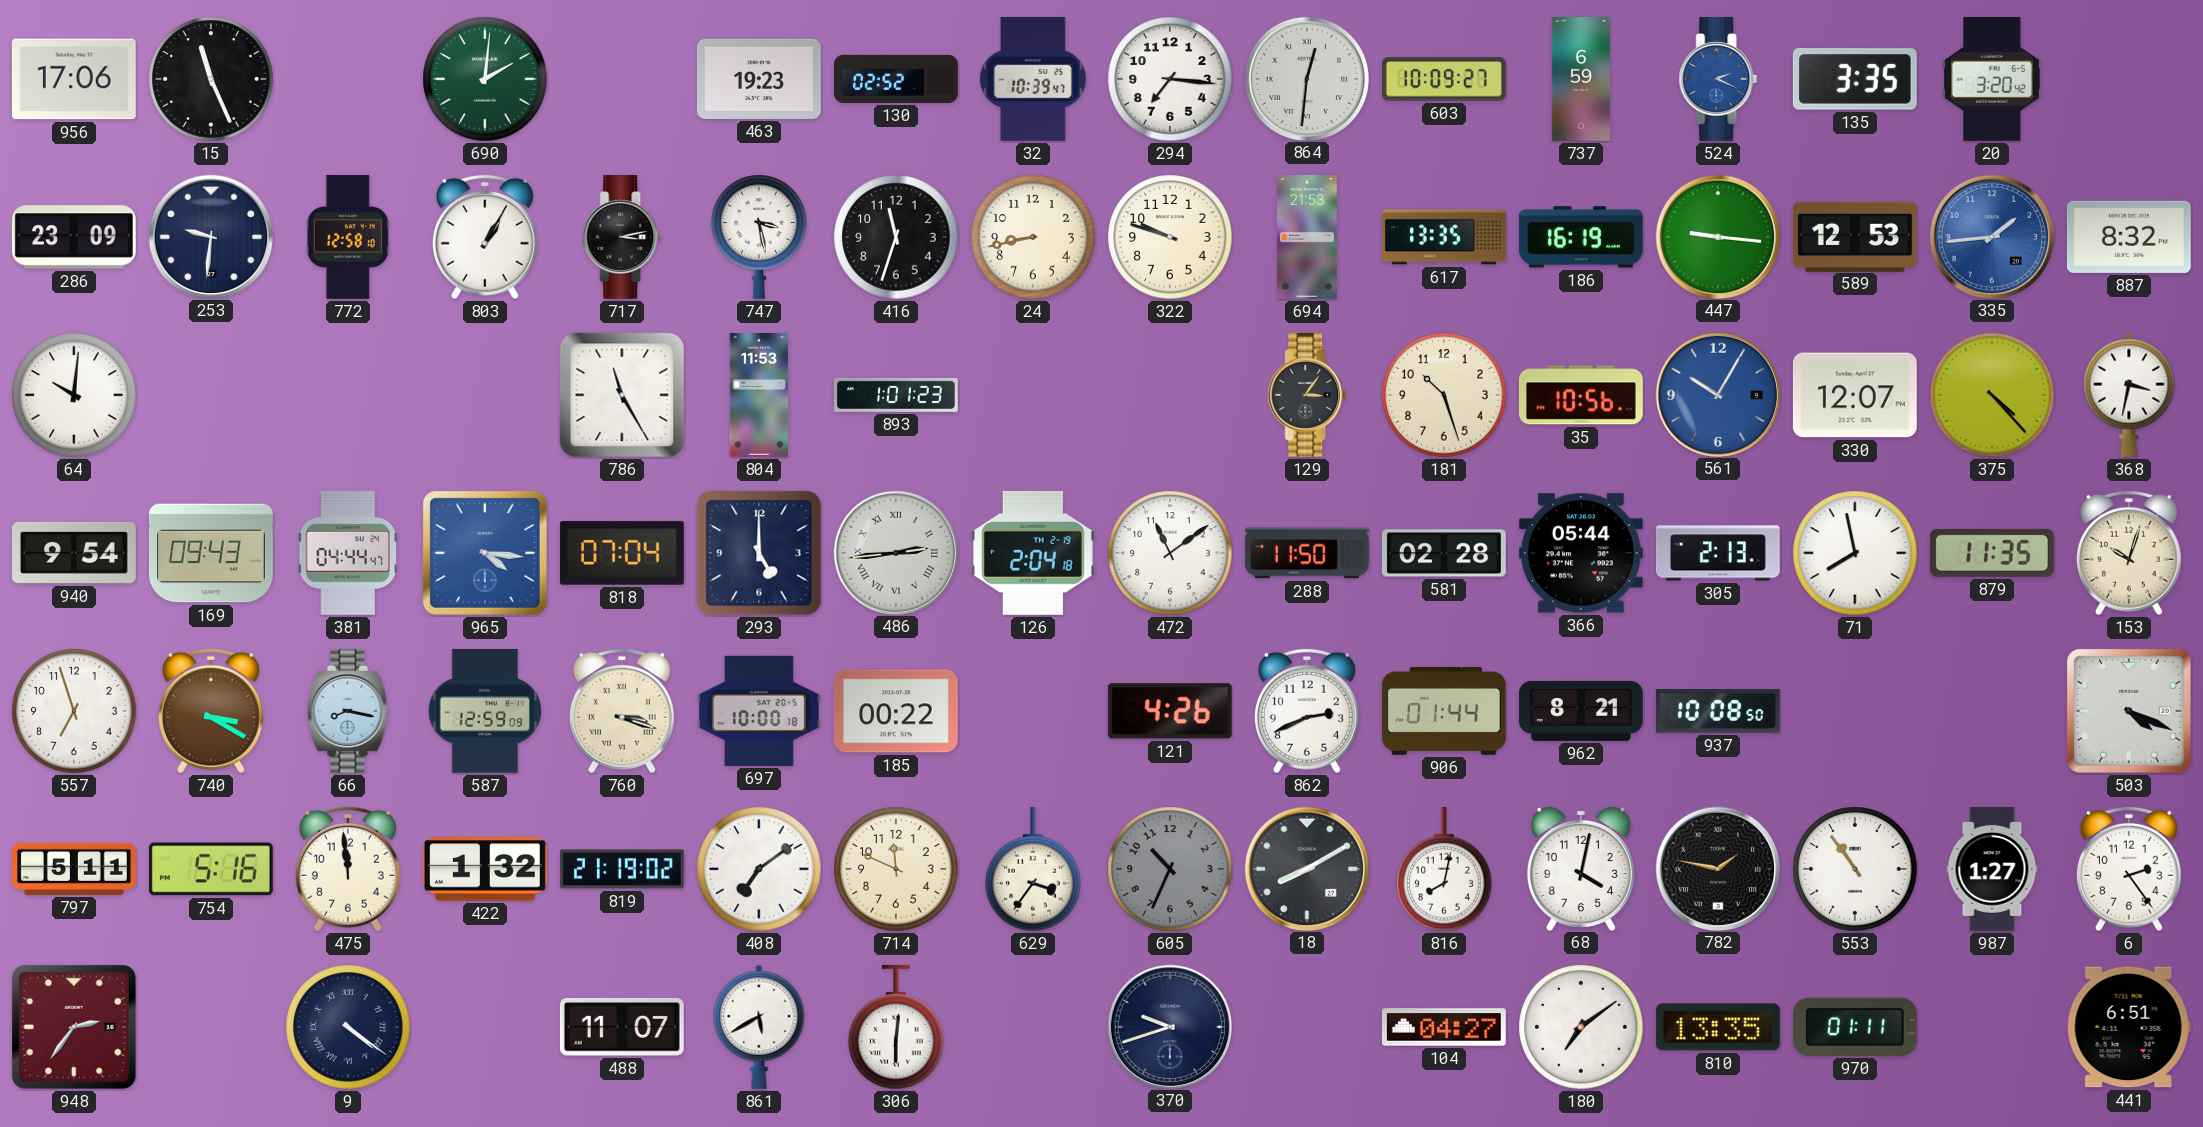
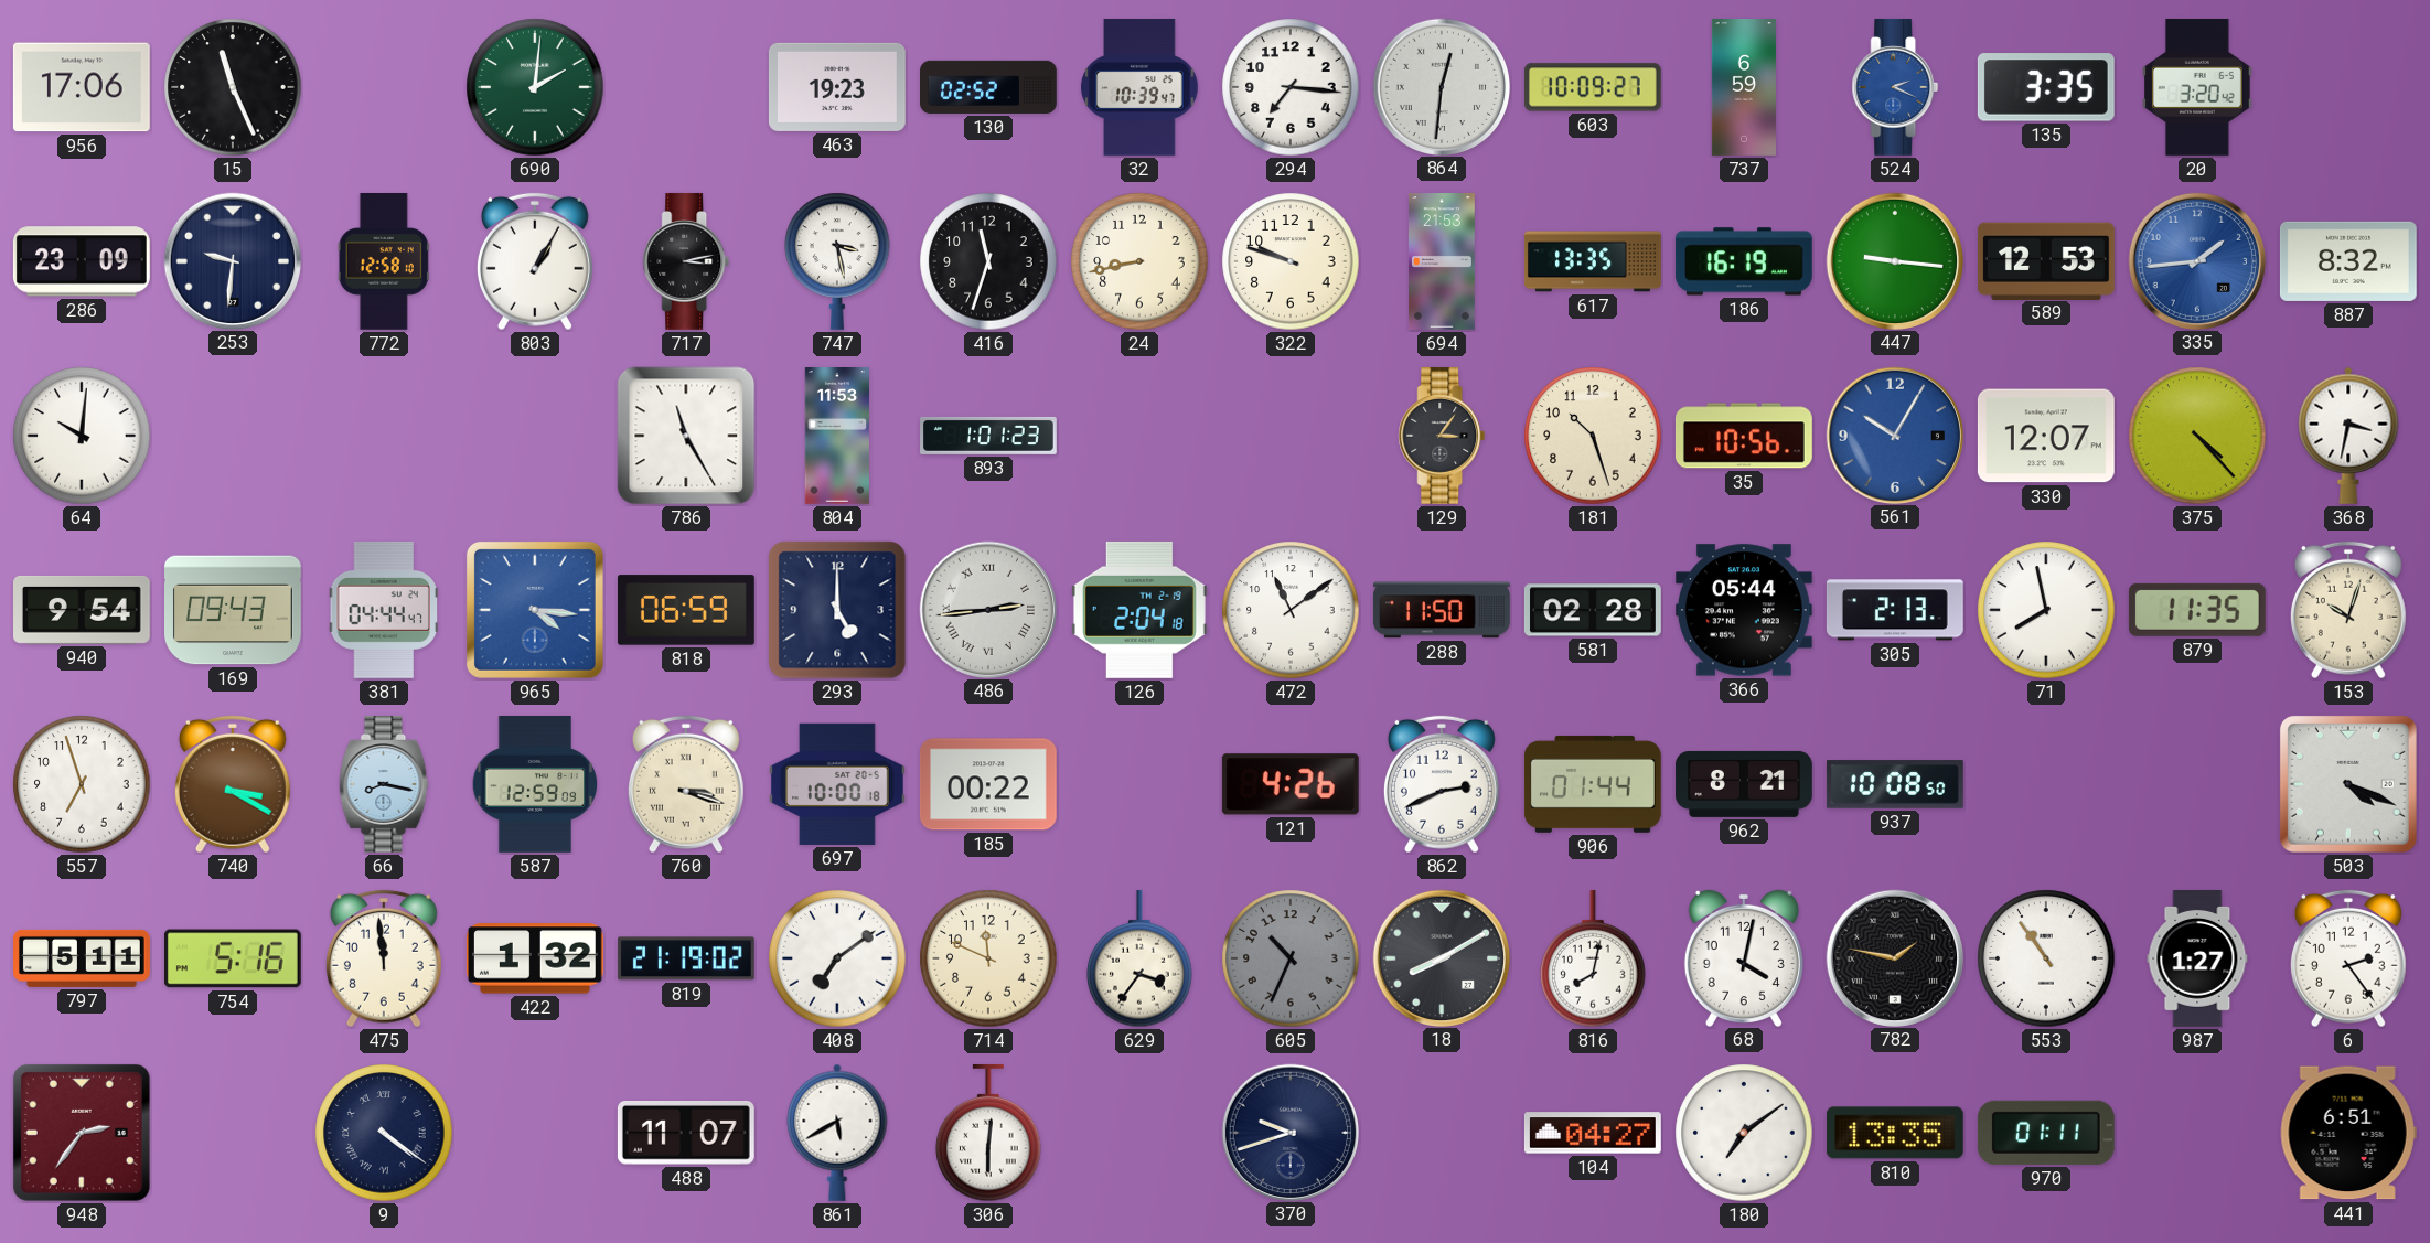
818: 07:04 -> 06:59 (686, 610)
